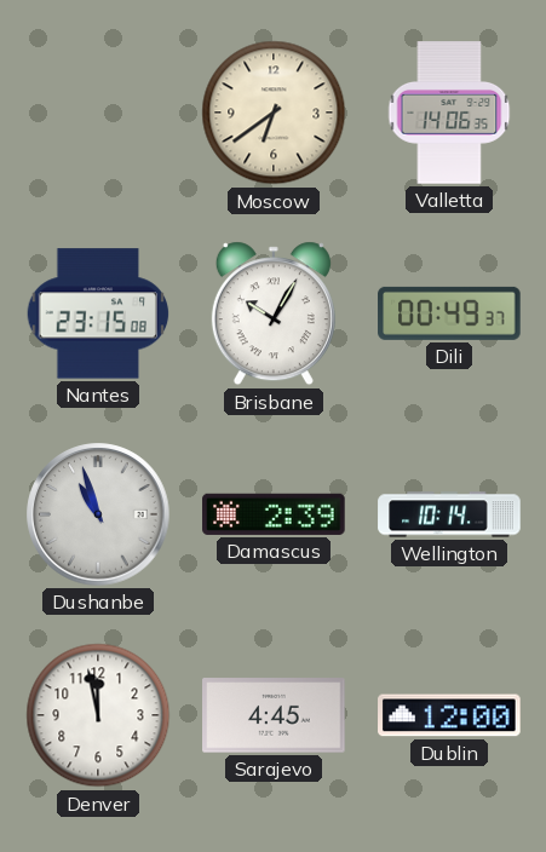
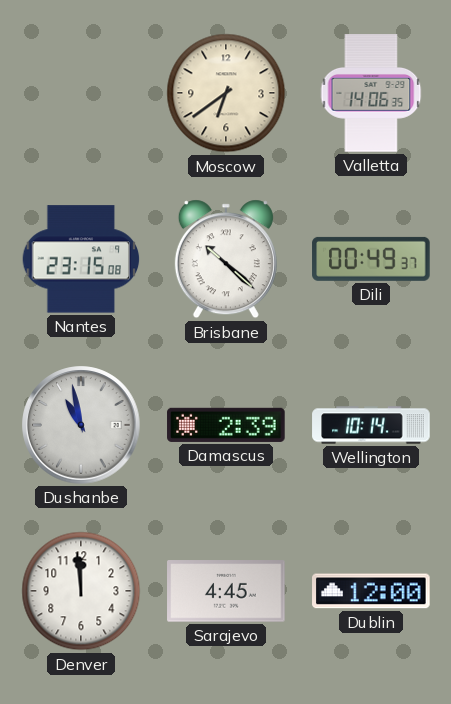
Brisbane: 10:05 -> 10:22 (226, 259)
Dushanbe: 10:57 -> 10:58 (81, 425)
Denver: 11:58 -> 11:59 (81, 591)
